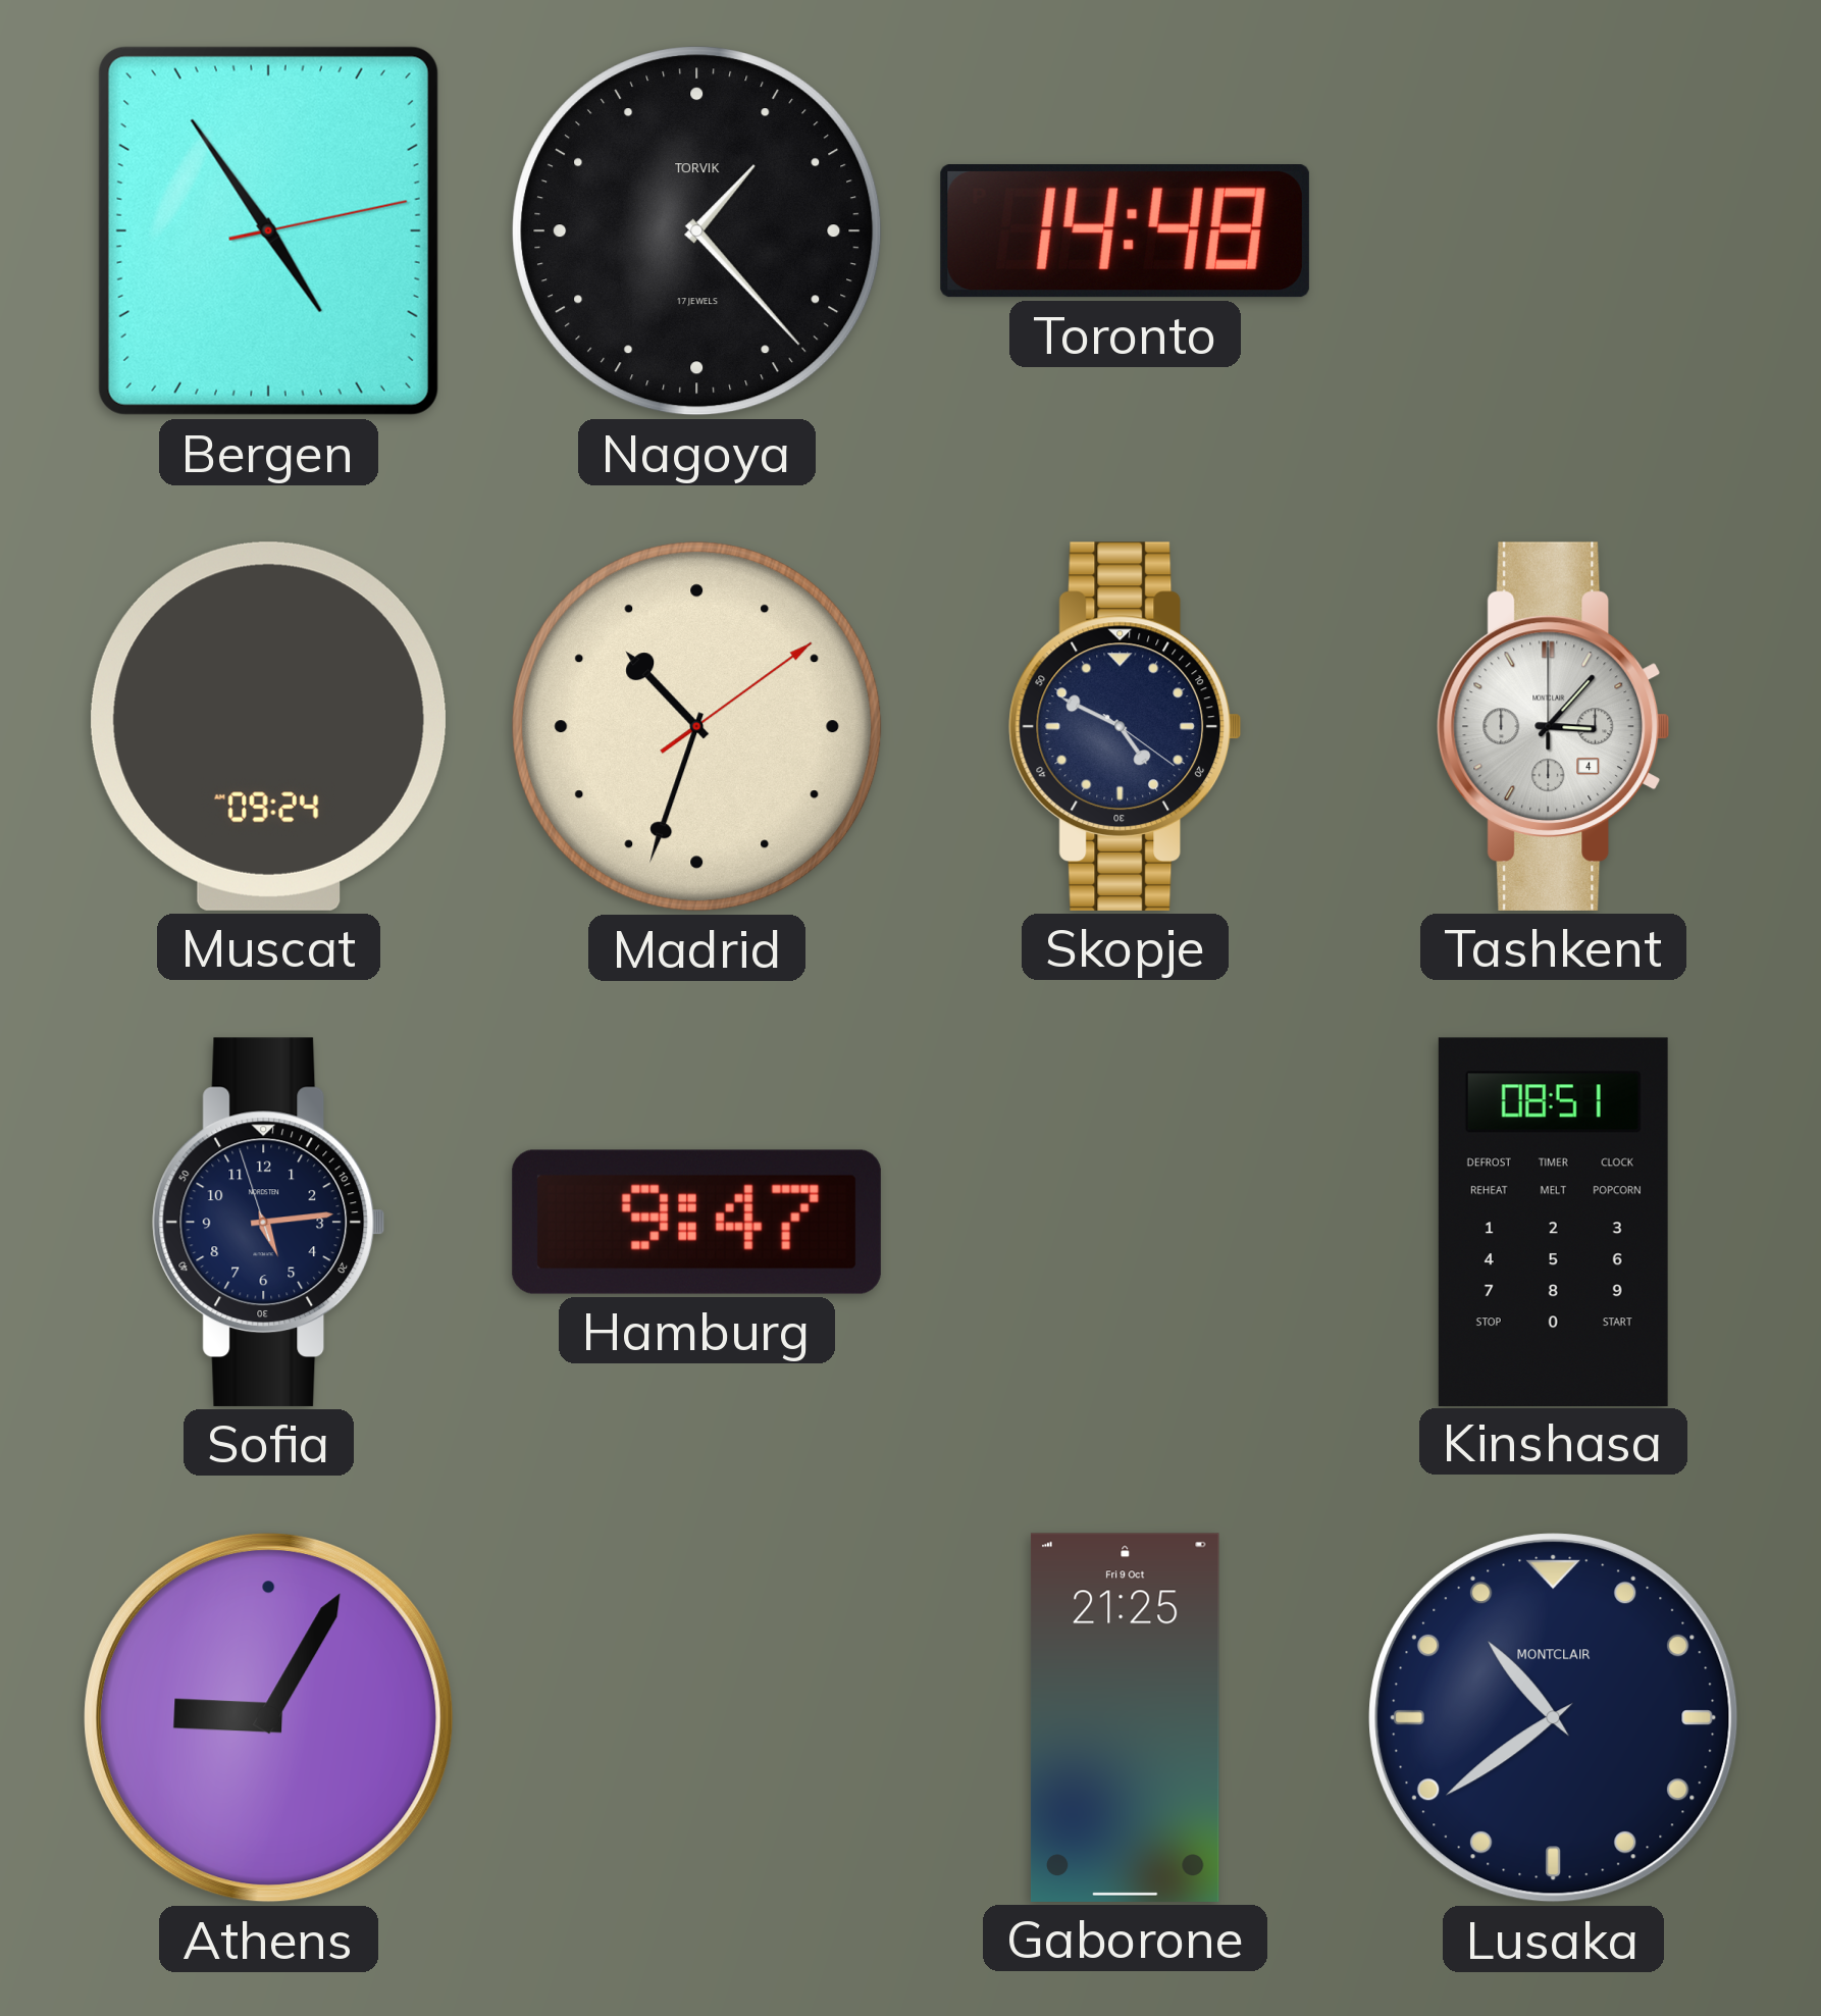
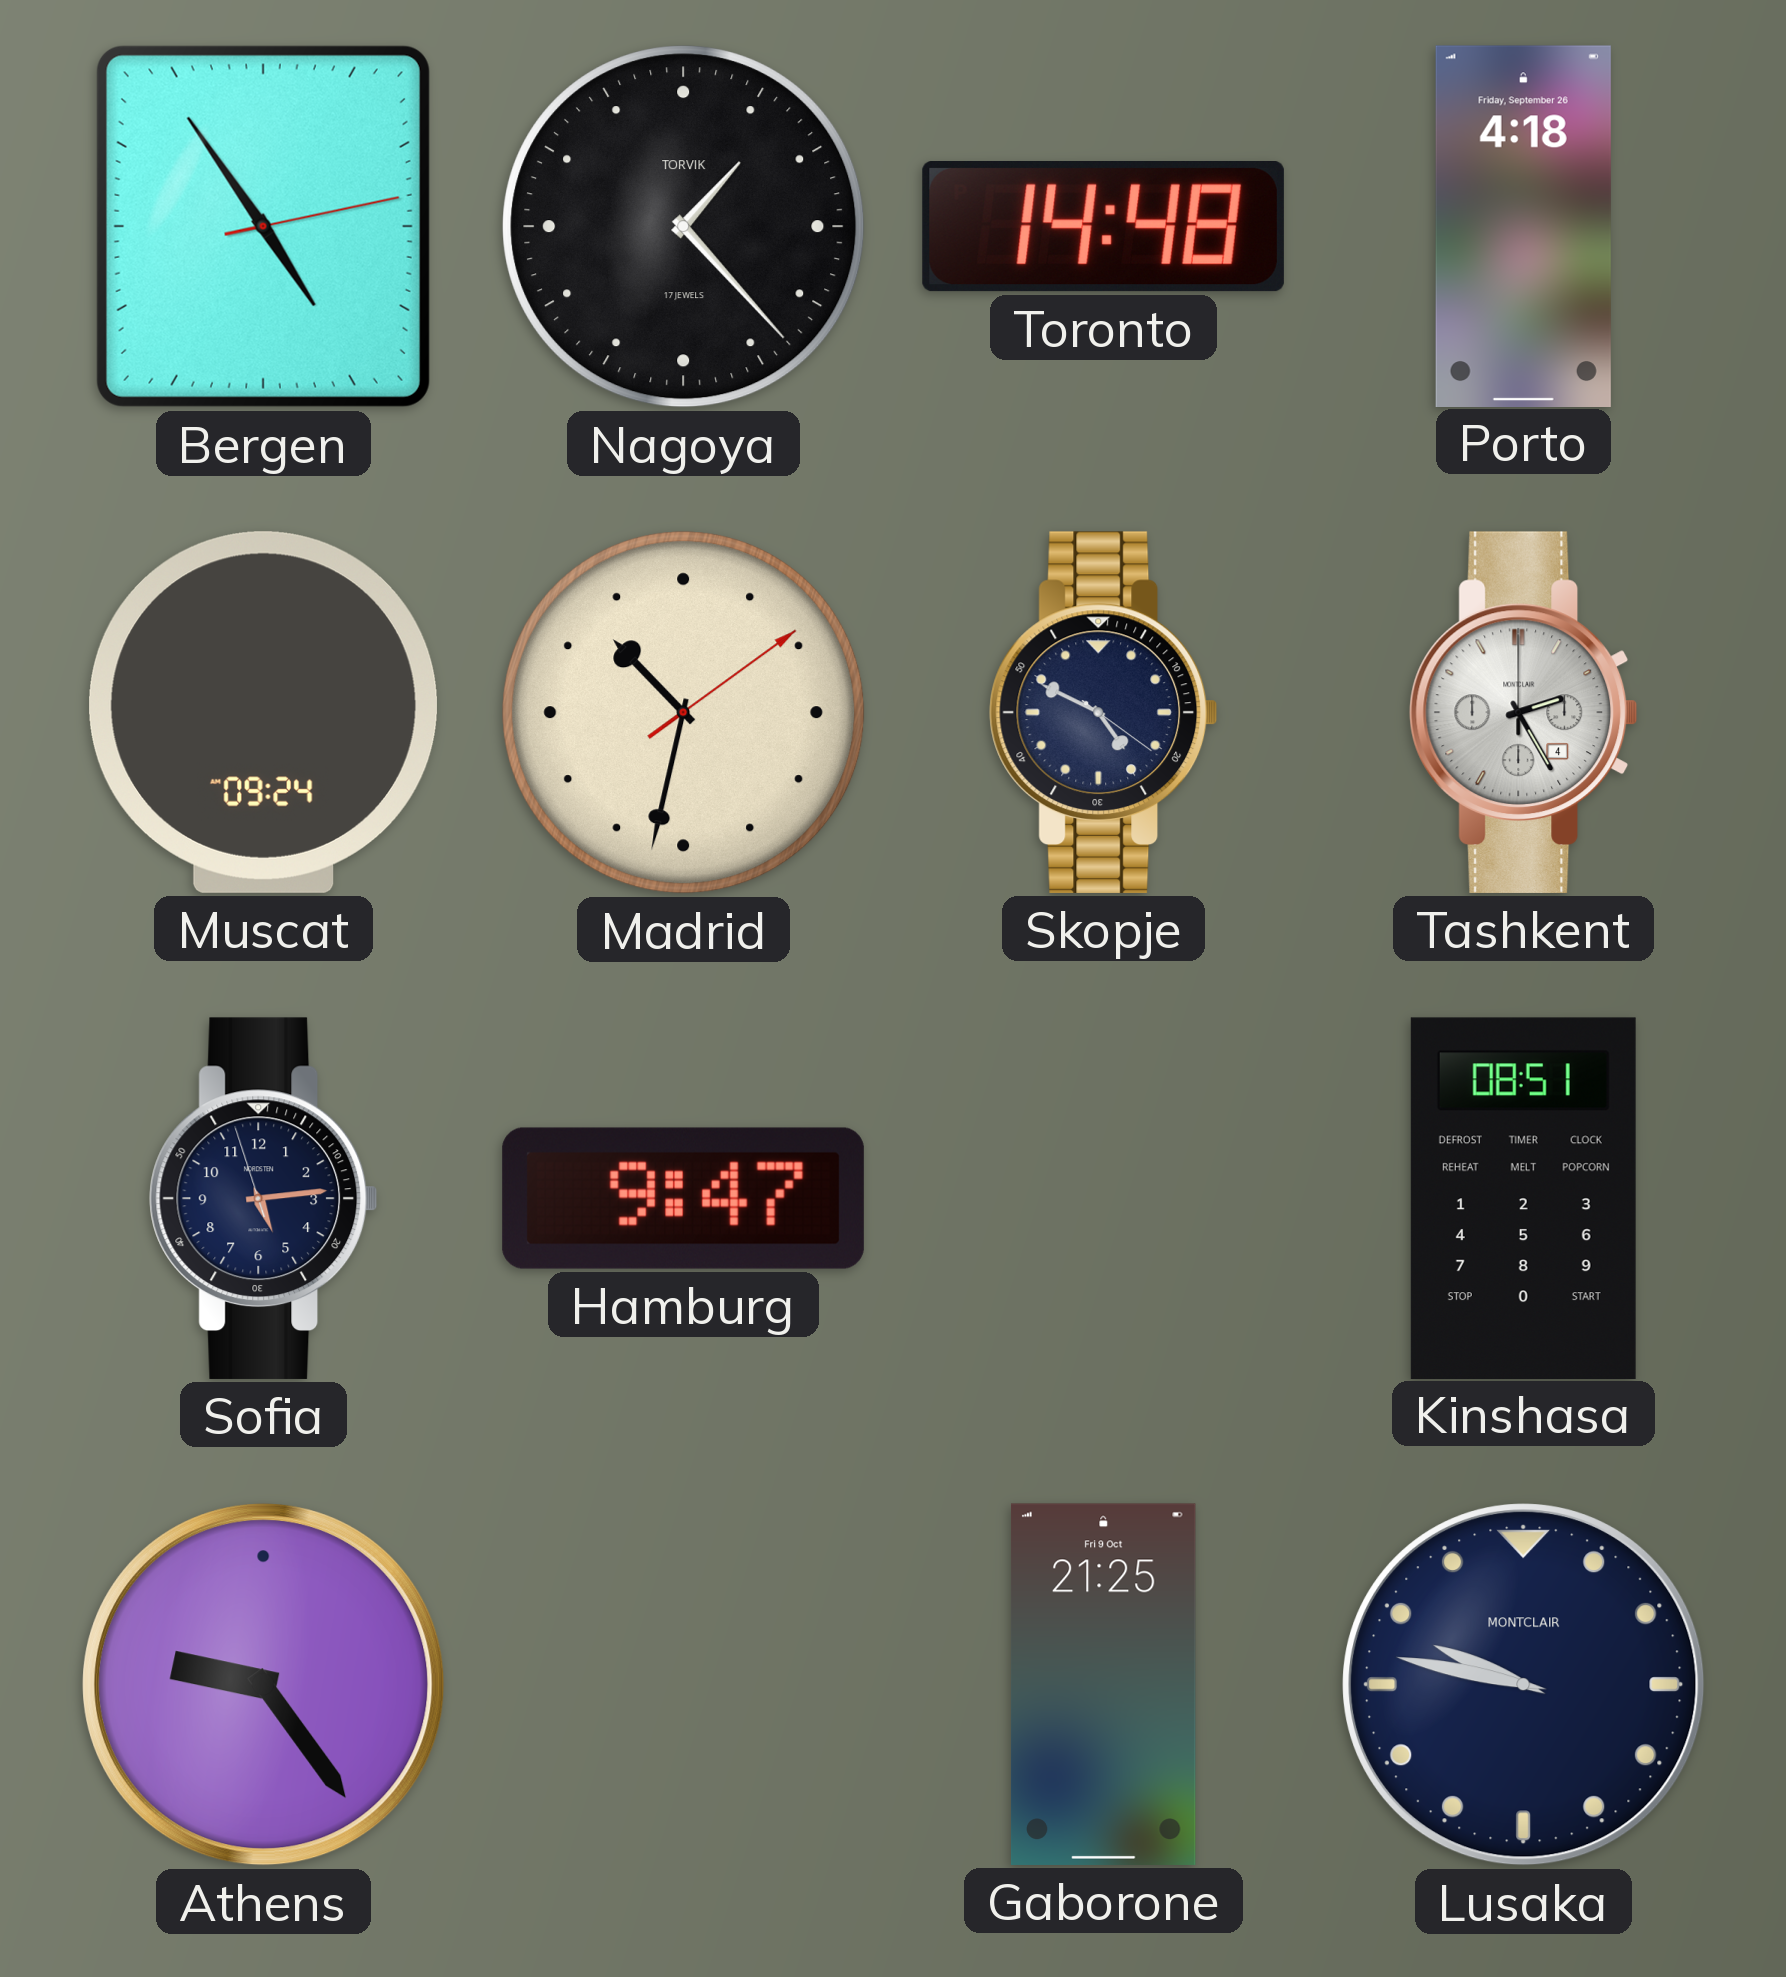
Porto: none -> 4:18 (1523, 226)
Madrid: 10:33 -> 10:32 (684, 713)
Tashkent: 3:07 -> 2:25 (1524, 712)
Athens: 9:05 -> 9:24 (264, 1685)
Lusaka: 10:39 -> 9:47 (1524, 1685)
